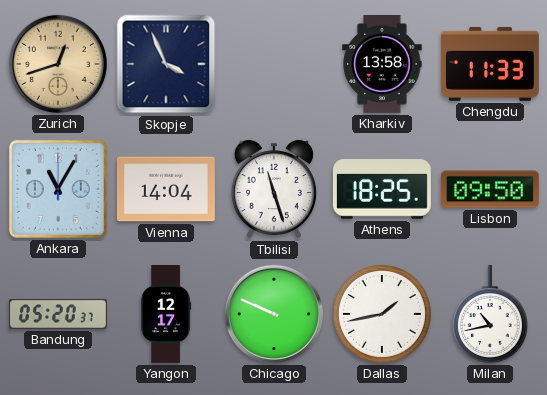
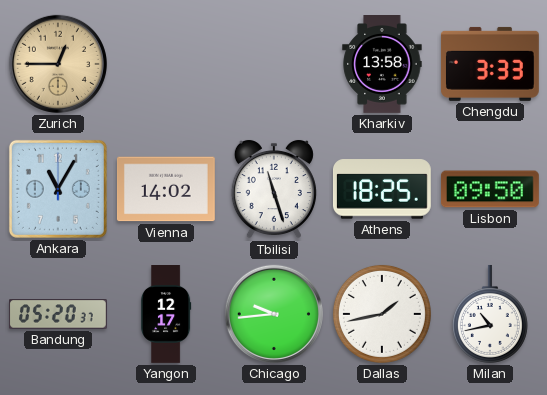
Zurich: 12:42 -> 12:45 (58, 64)
Skopje: 3:56 -> none (166, 64)
Chengdu: 11:33 -> 3:33 (490, 64)
Vienna: 14:04 -> 14:02 (166, 189)
Chicago: 9:49 -> 9:44 (274, 314)
